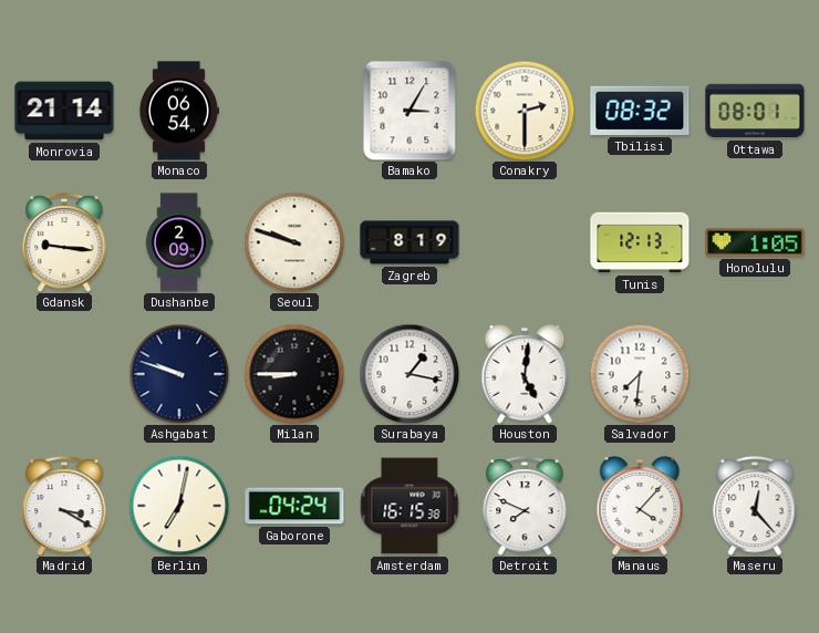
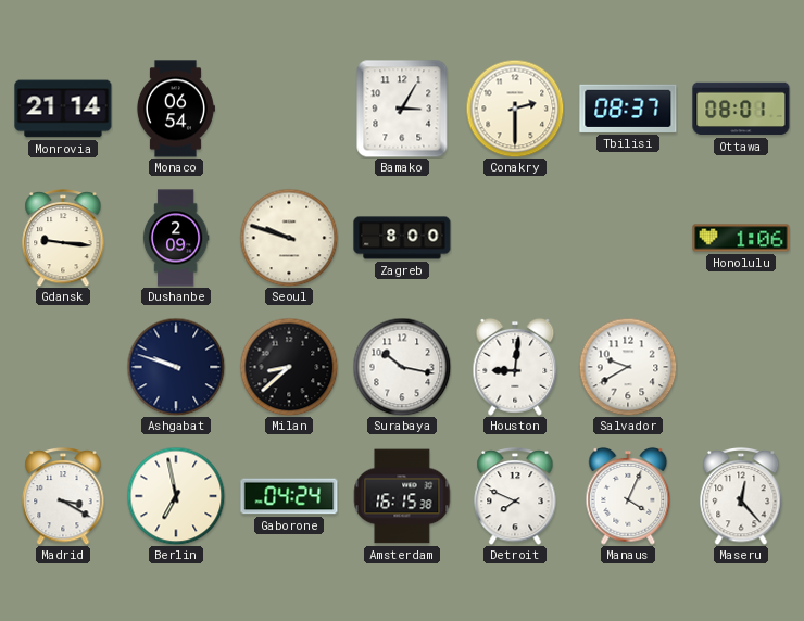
Tbilisi: 08:32 -> 08:37 (628, 109)
Zagreb: 8:19 -> 8:00 (402, 238)
Tunis: 12:13 -> none (640, 242)
Honolulu: 1:05 -> 1:06 (741, 238)
Milan: 8:45 -> 8:38 (289, 367)
Surabaya: 1:17 -> 10:17 (402, 367)
Houston: 5:01 -> 9:01 (515, 367)
Salvador: 7:31 -> 9:40 (628, 367)
Berlin: 7:02 -> 6:58 (176, 496)
Manaus: 4:07 -> 4:04 (628, 496)
